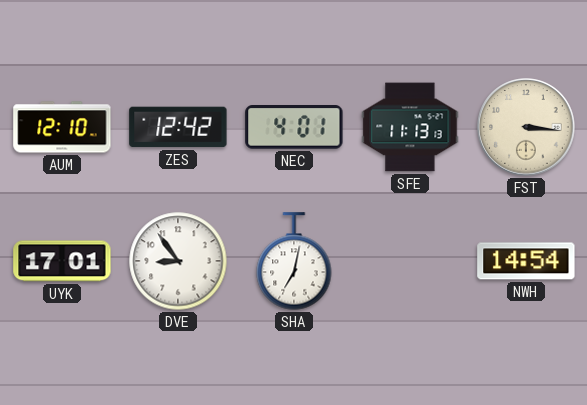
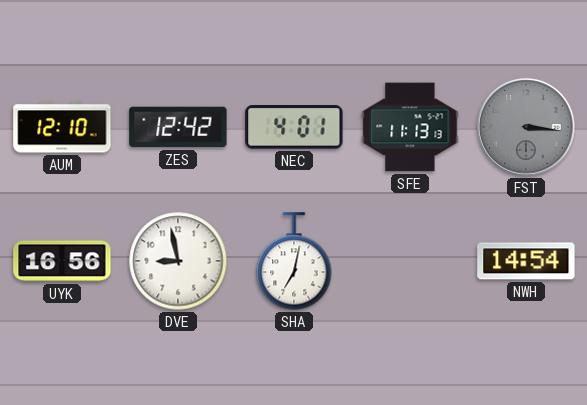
FST dial: cream -> grey (526, 127)
UYK: 17:01 -> 16:56 (62, 261)
DVE: 8:54 -> 8:58 (178, 261)
